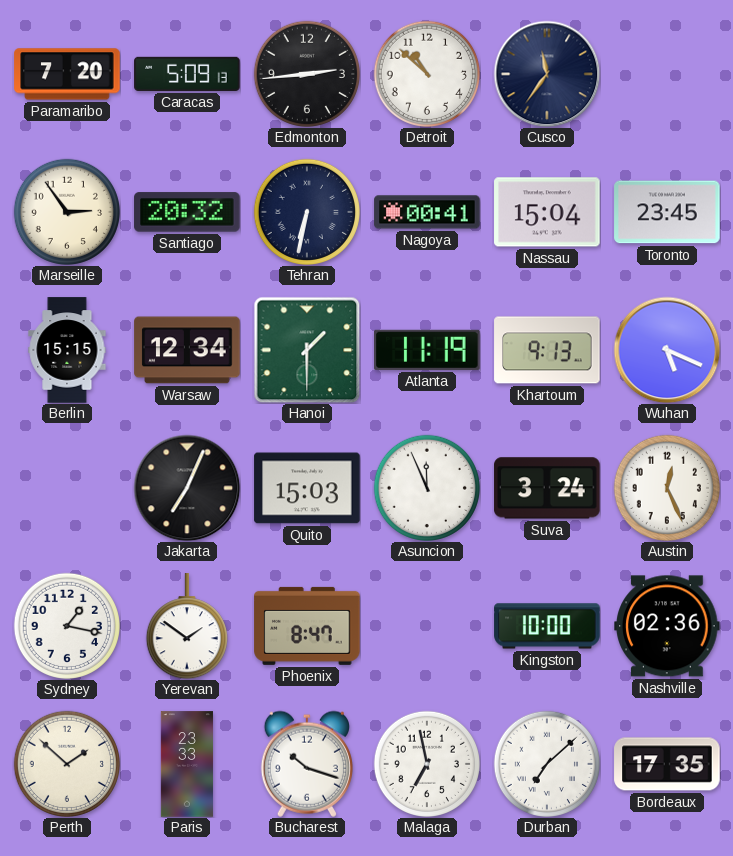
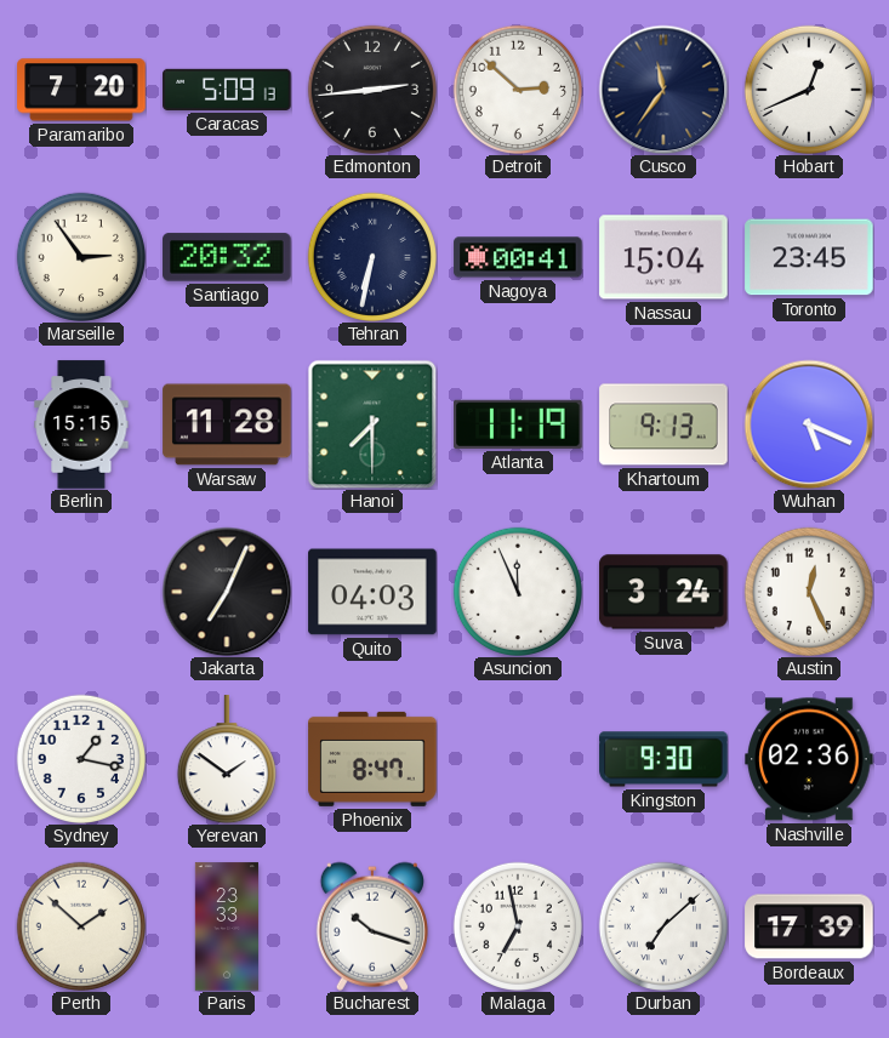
Detroit: 10:52 -> 2:52 (517, 89)
Hobart: none -> 12:41 (808, 89)
Warsaw: 12:34 -> 11:28 (227, 424)
Hanoi: 1:30 -> 7:30 (372, 424)
Quito: 15:03 -> 04:03 (372, 592)
Kingston: 10:00 -> 9:30 (663, 759)
Bordeaux: 17:35 -> 17:39 (809, 926)
